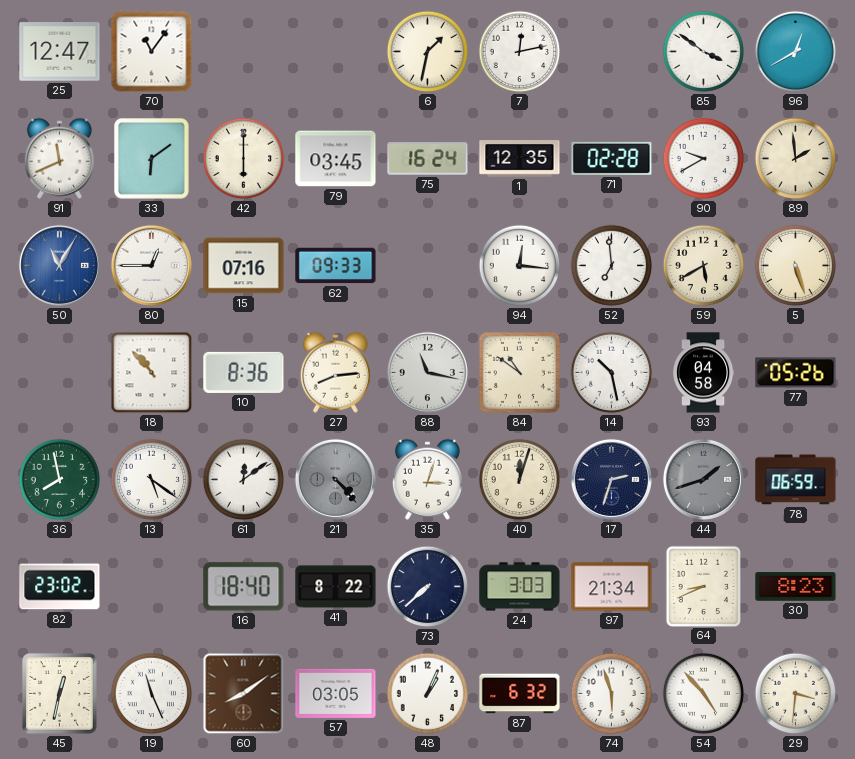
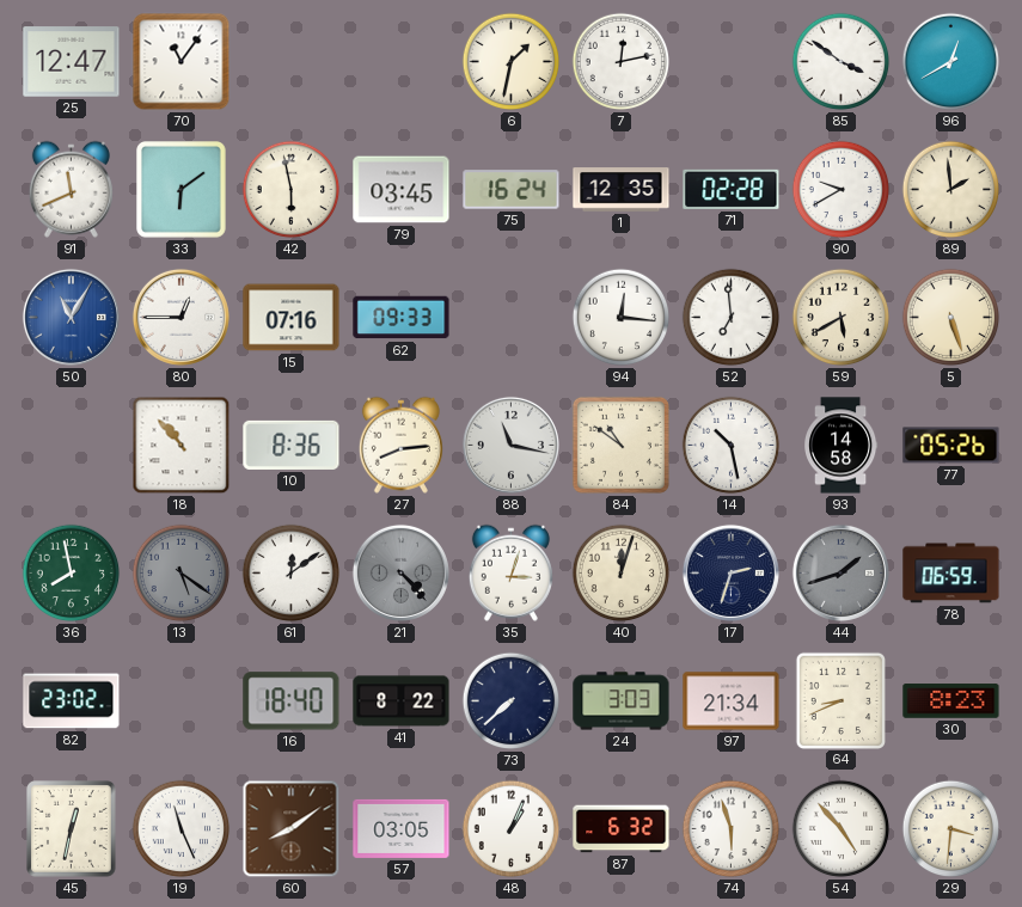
42: 6:00 -> 5:58 (292, 190)
93: 04:58 -> 14:58 (842, 446)
13 dial: white -> grey (182, 574)
